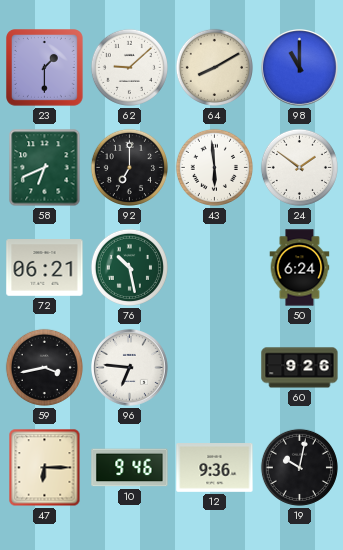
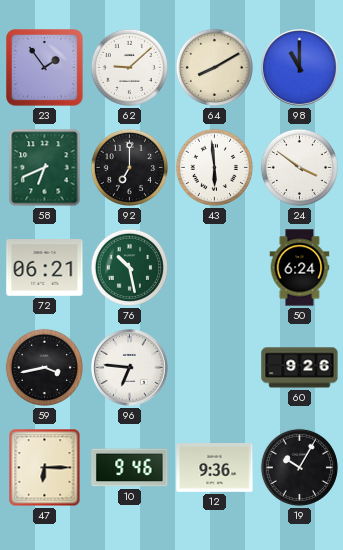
23: 1:30 -> 1:54 (45, 68)
24: 1:51 -> 3:51 (299, 167)
19: 10:02 -> 10:05 (299, 467)
